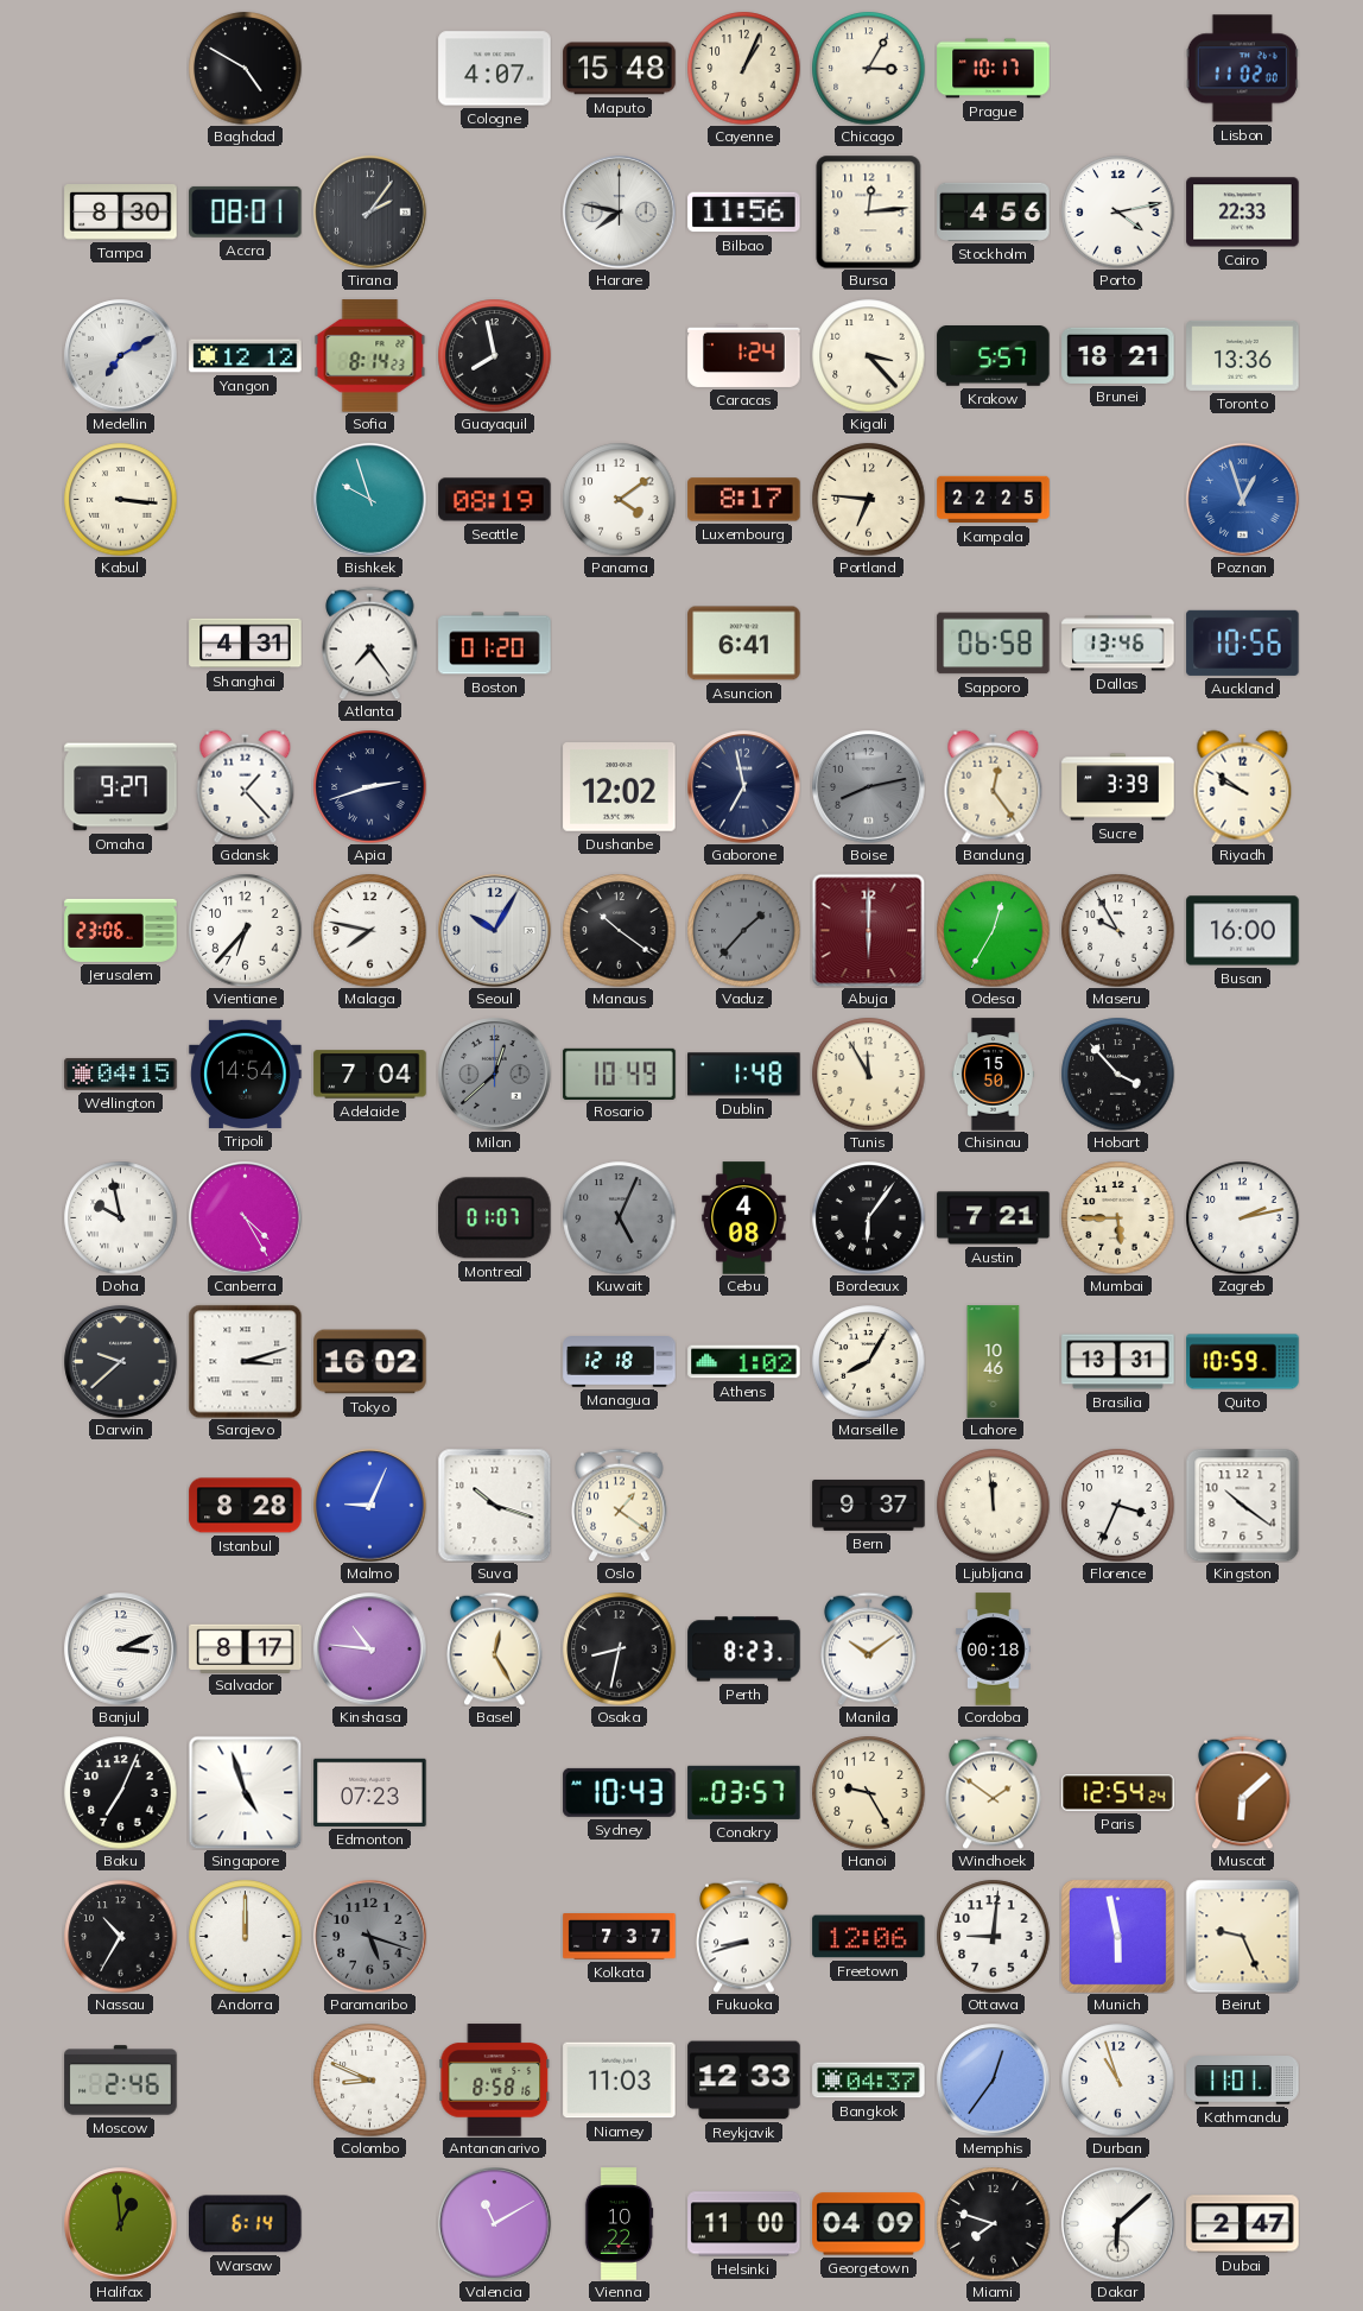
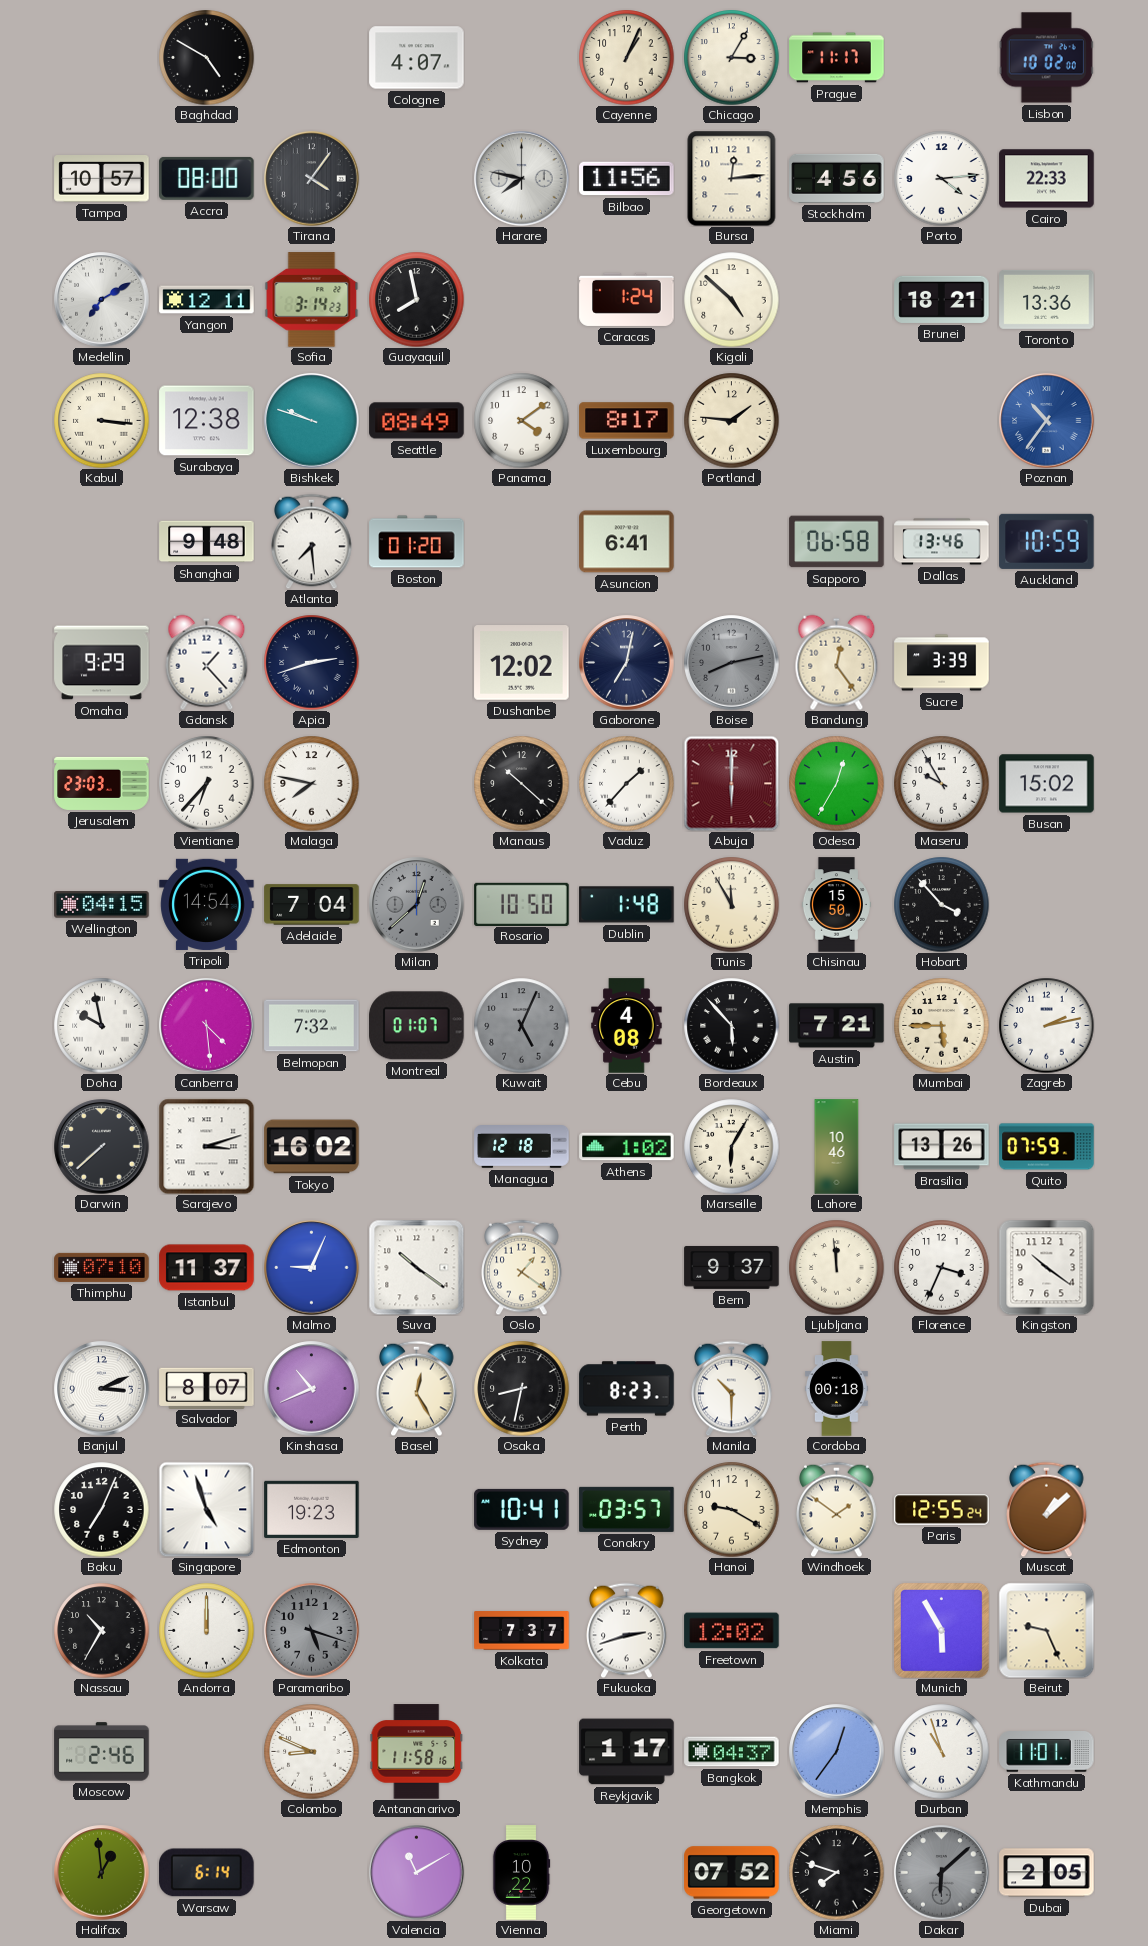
Maputo: 15:48 -> none (620, 69)
Prague: 10:17 -> 11:17 (837, 58)
Lisbon: 11:02 -> 10:02 (1046, 58)
Tampa: 8:30 -> 10:57 (102, 179)
Accra: 08:01 -> 08:00 (207, 178)
Tirana: 2:06 -> 4:06 (312, 179)
Porto: 4:13 -> 4:14 (941, 178)
Yangon: 12:12 -> 12:11 (207, 300)
Sofia: 8:14 -> 3:14 (312, 300)
Kigali: 3:23 -> 4:52 (731, 299)
Krakow: 5:57 -> none (994, 356)
Surabaya: none -> 12:38 (207, 421)
Bishkek: 9:57 -> 9:48 (312, 421)
Seattle: 08:19 -> 08:49 (417, 421)
Portland: 6:46 -> 1:46 (731, 420)
Kampala: 22:25 -> none (994, 500)
Poznan: 12:57 -> 10:36 (1047, 421)
Shanghai: 4:31 -> 9:48 (207, 542)
Atlanta: 7:24 -> 7:29 (312, 541)
Auckland: 10:56 -> 10:59 (1047, 541)
Omaha: 9:27 -> 9:29 (102, 663)
Gaborone: 6:58 -> 7:02 (627, 663)
Riyadh: 9:51 -> none (1243, 786)
Jerusalem: 23:06 -> 23:03 (102, 783)
Seoul: 10:05 -> none (495, 931)
Manaus: 10:21 -> 10:22 (521, 783)
Vaduz dial: grey -> white (626, 783)
Busan: 16:00 -> 15:02 (1047, 784)
Rosario: 10:49 -> 10:50 (522, 904)
Canberra: 4:25 -> 4:29 (207, 1026)
Belmopan: none -> 7:32 (312, 1026)
Bordeaux: 6:06 -> 5:53 (731, 1025)
Darwin: 9:38 -> 7:38 (102, 1147)
Marseille: 8:05 -> 6:05 (731, 1146)
Brasilia: 13:31 -> 13:26 (942, 1147)
Quito: 10:59 -> 07:59 (1047, 1147)
Thimphu: none -> 07:10 (102, 1267)
Istanbul: 8:28 -> 11:37 (207, 1268)
Suva: 10:18 -> 10:21 (416, 1267)
Salvador: 8:17 -> 8:07 (207, 1388)
Kinshasa: 10:46 -> 10:41 (312, 1389)
Manila: 10:09 -> 10:30 (732, 1388)
Edmonton: 07:23 -> 19:23 (312, 1509)
Sydney: 10:43 -> 10:41 (522, 1509)
Hanoi: 9:25 -> 9:20 (731, 1509)
Paris: 12:54 -> 12:55 (942, 1510)
Muscat: 6:08 -> 1:08 (1047, 1509)
Fukuoka: 8:42 -> 2:42 (627, 1630)
Freetown: 12:06 -> 12:02 (732, 1631)
Ottawa: 9:01 -> none (993, 1936)
Munich: 5:58 -> 5:55 (941, 1630)
Antananarivo: 8:58 -> 11:58 (417, 1752)
Niamey: 11:03 -> none (620, 2081)
Reykjavik: 12:33 -> 1:17 (627, 1752)
Helsinki: 11:00 -> none (744, 2224)
Georgetown: 04:09 -> 07:52 (732, 1873)
Dakar dial: white -> grey (942, 1873)
Dubai: 2:47 -> 2:05 (1047, 1873)
